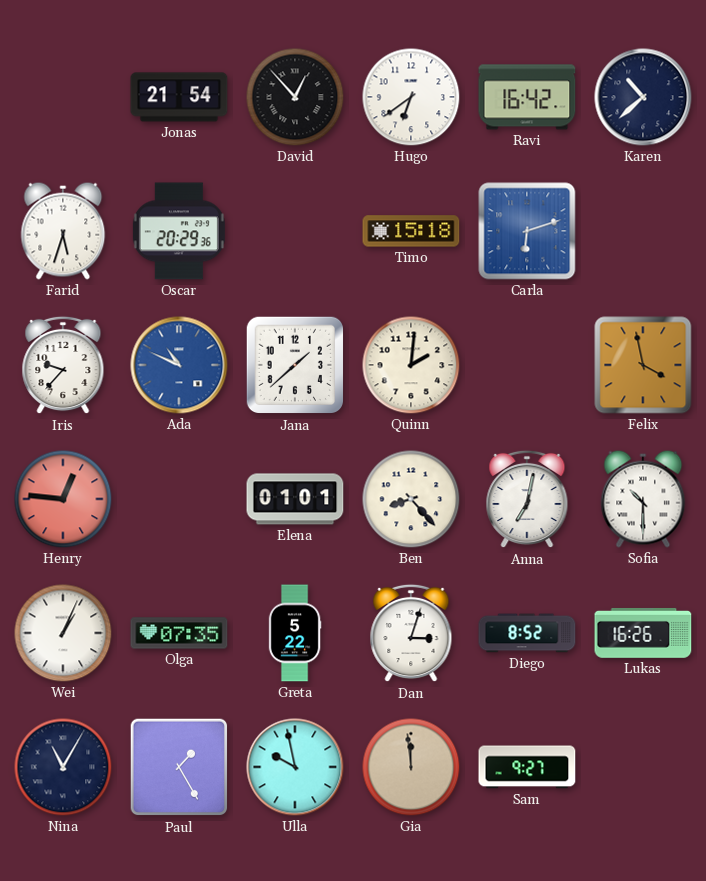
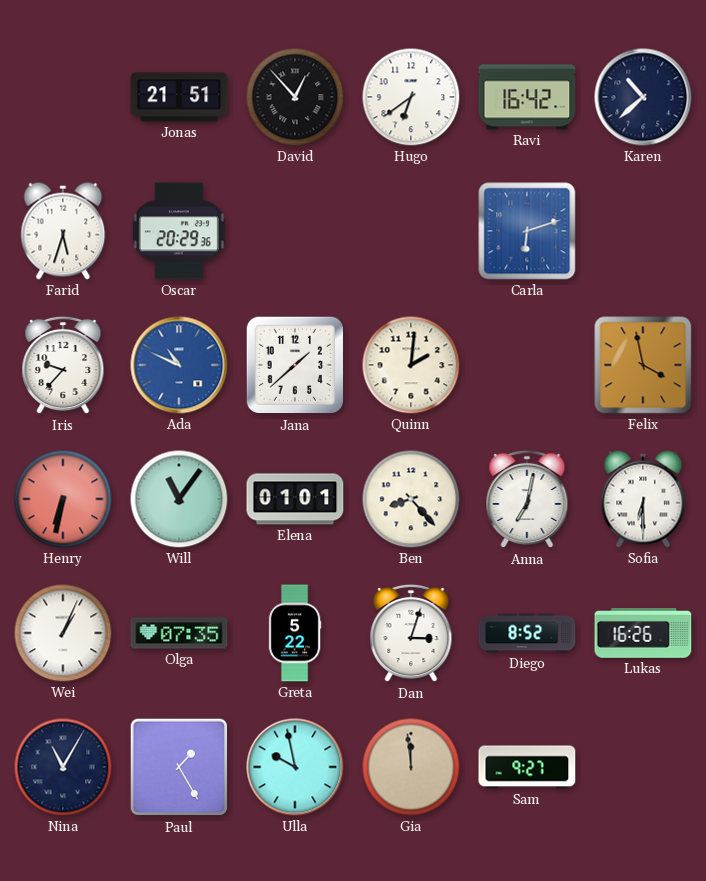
Jonas: 21:54 -> 21:51 (179, 97)
Timo: 15:18 -> none (411, 231)
Henry: 12:46 -> 6:32 (63, 499)
Will: none -> 11:06 (179, 499)
Sofia: 10:30 -> 6:30 (643, 499)
